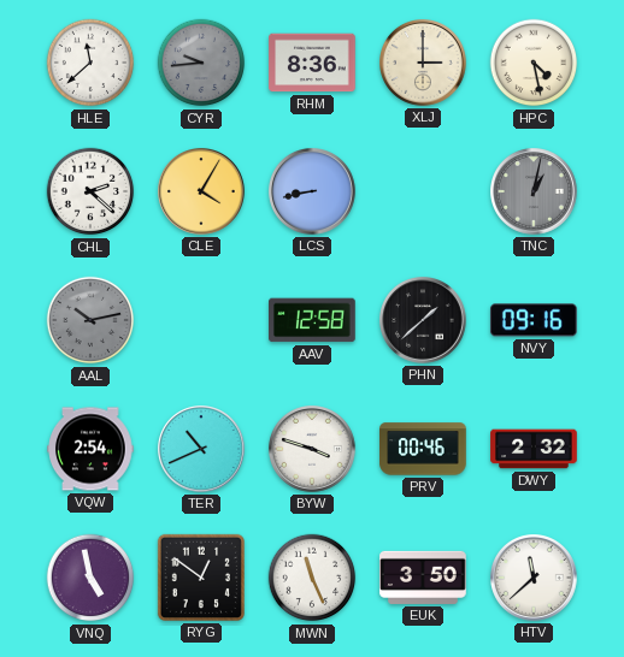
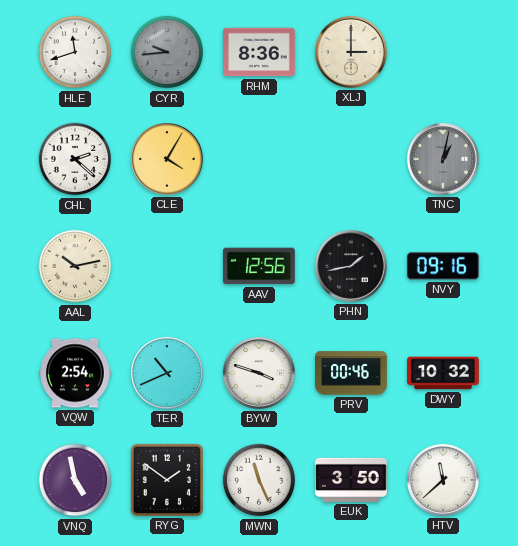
HLE: 11:38 -> 11:42 (75, 52)
HPC: 4:28 -> none (534, 63)
LCS: 8:43 -> none (313, 193)
AAL dial: grey -> cream (75, 266)
AAV: 12:58 -> 12:56 (260, 266)
PHN: 1:38 -> 1:43 (352, 267)
DWY: 2:32 -> 10:32 (443, 373)
RYG: 12:51 -> 1:51 (167, 480)
